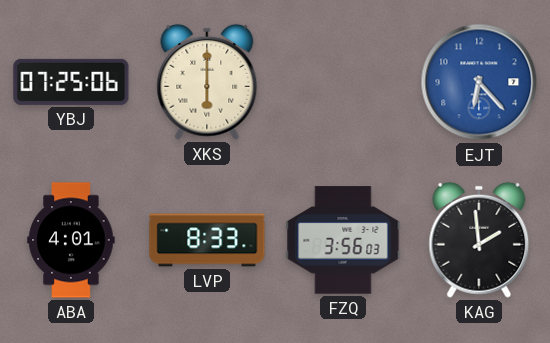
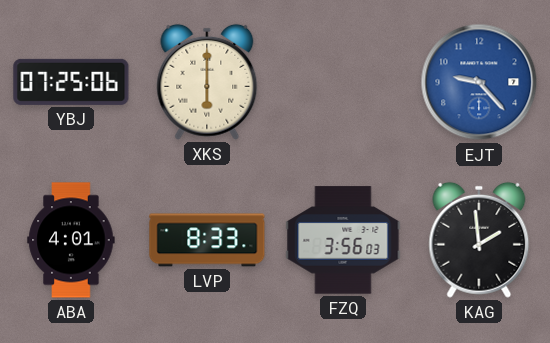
EJT: 6:23 -> 9:23 (479, 82)
